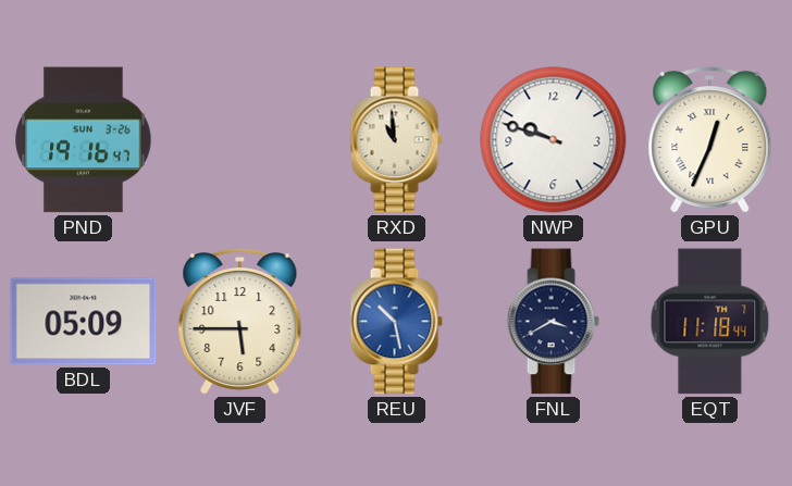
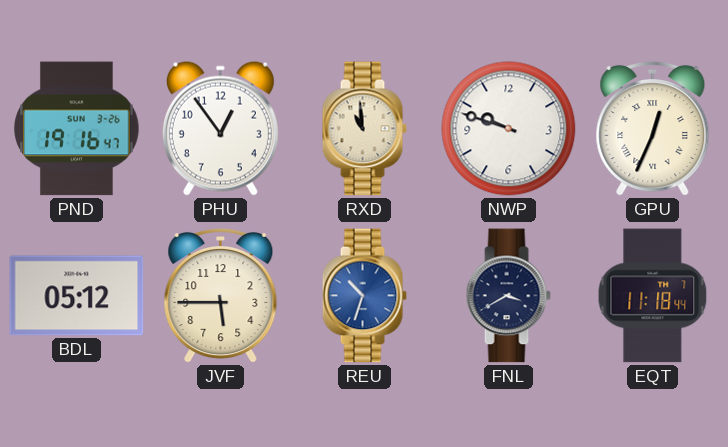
PHU: none -> 12:54 (220, 128)
BDL: 05:09 -> 05:12 (77, 296)
REU: 10:28 -> 10:33 (364, 296)
